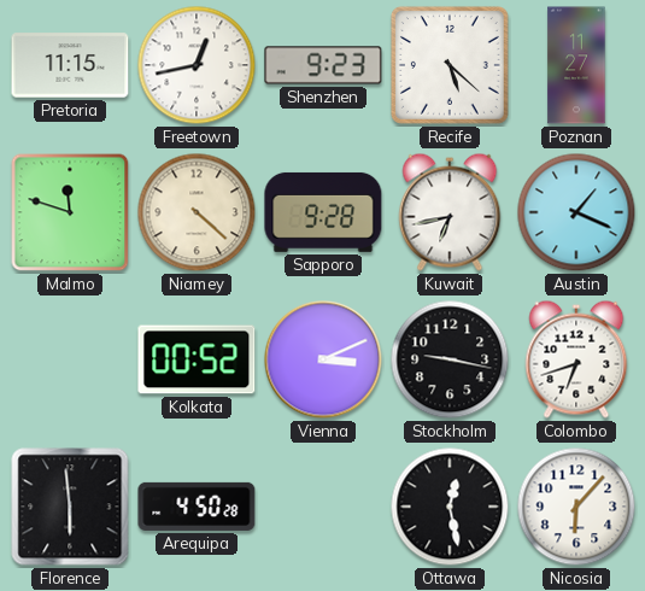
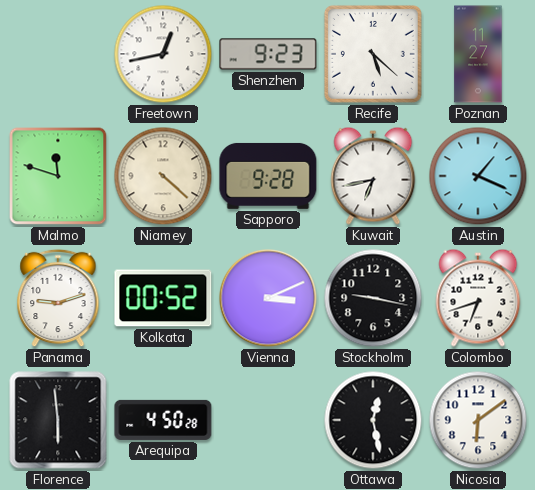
Pretoria: 11:15 -> none (70, 65)
Panama: none -> 9:12 (58, 298)
Nicosia: 6:07 -> 6:09 (478, 420)
